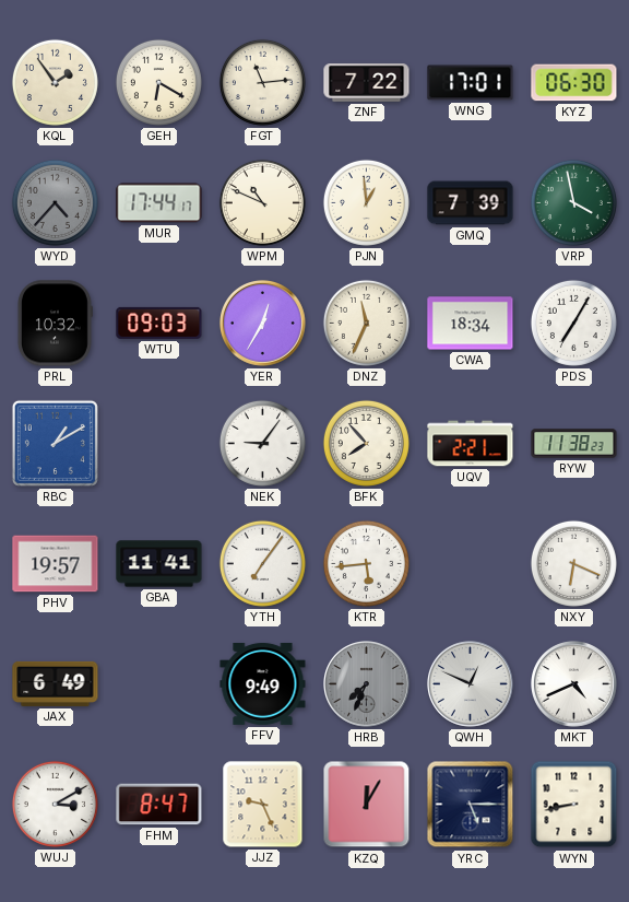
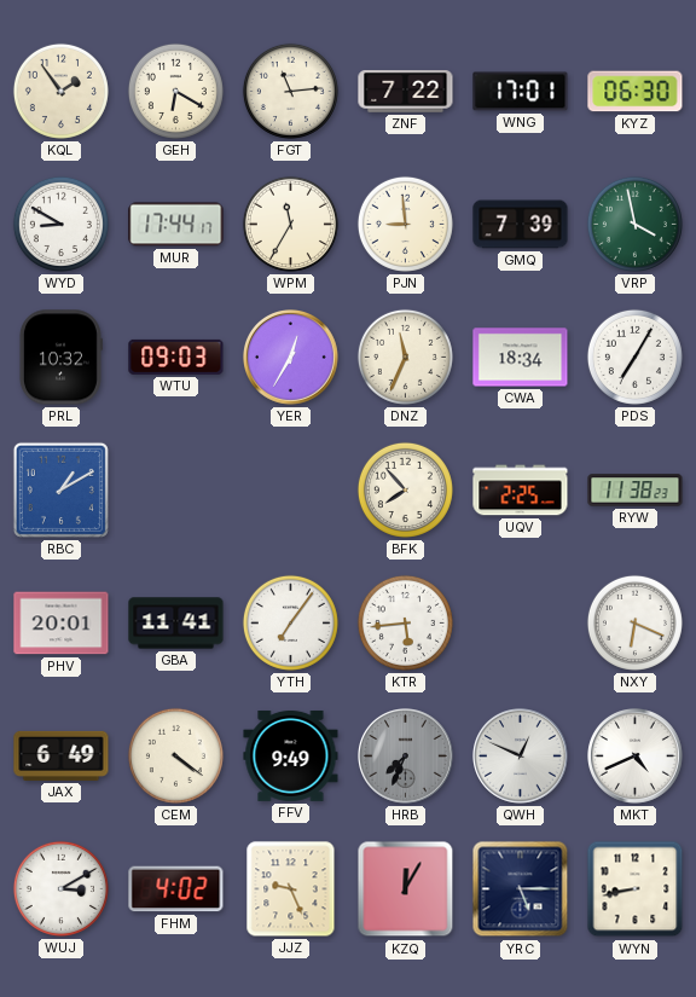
WYD: 4:37 -> 8:50 (60, 224)
WYD dial: grey -> white (60, 224)
WPM: 10:49 -> 11:35 (290, 224)
PJN: 12:59 -> 8:59 (405, 224)
NEK: 9:06 -> none (262, 443)
UQV: 2:21 -> 2:25 (521, 491)
PHV: 19:57 -> 20:01 (62, 624)
CEM: none -> 4:21 (175, 755)
FHM: 8:47 -> 4:02 (176, 889)
